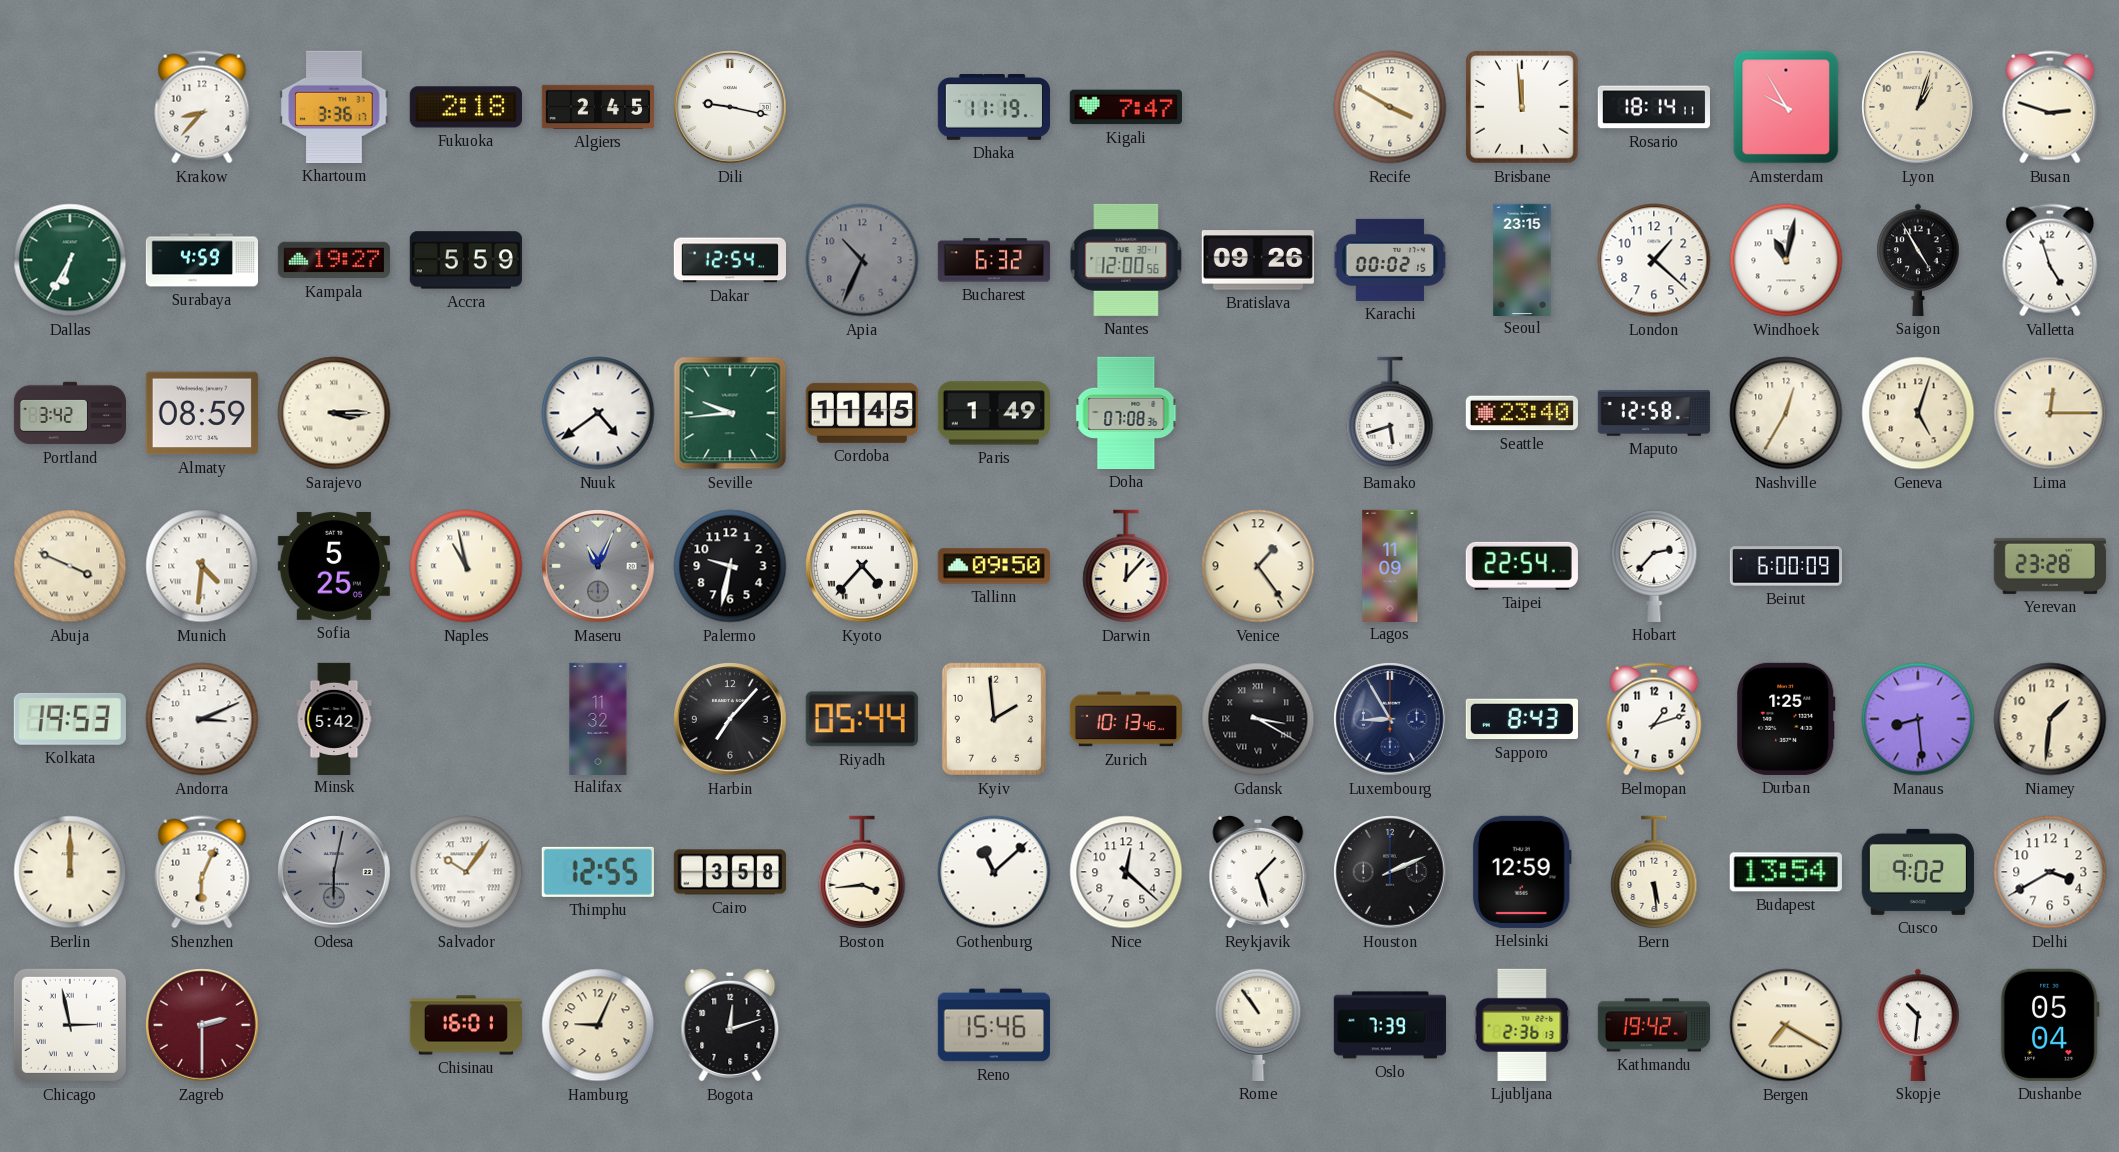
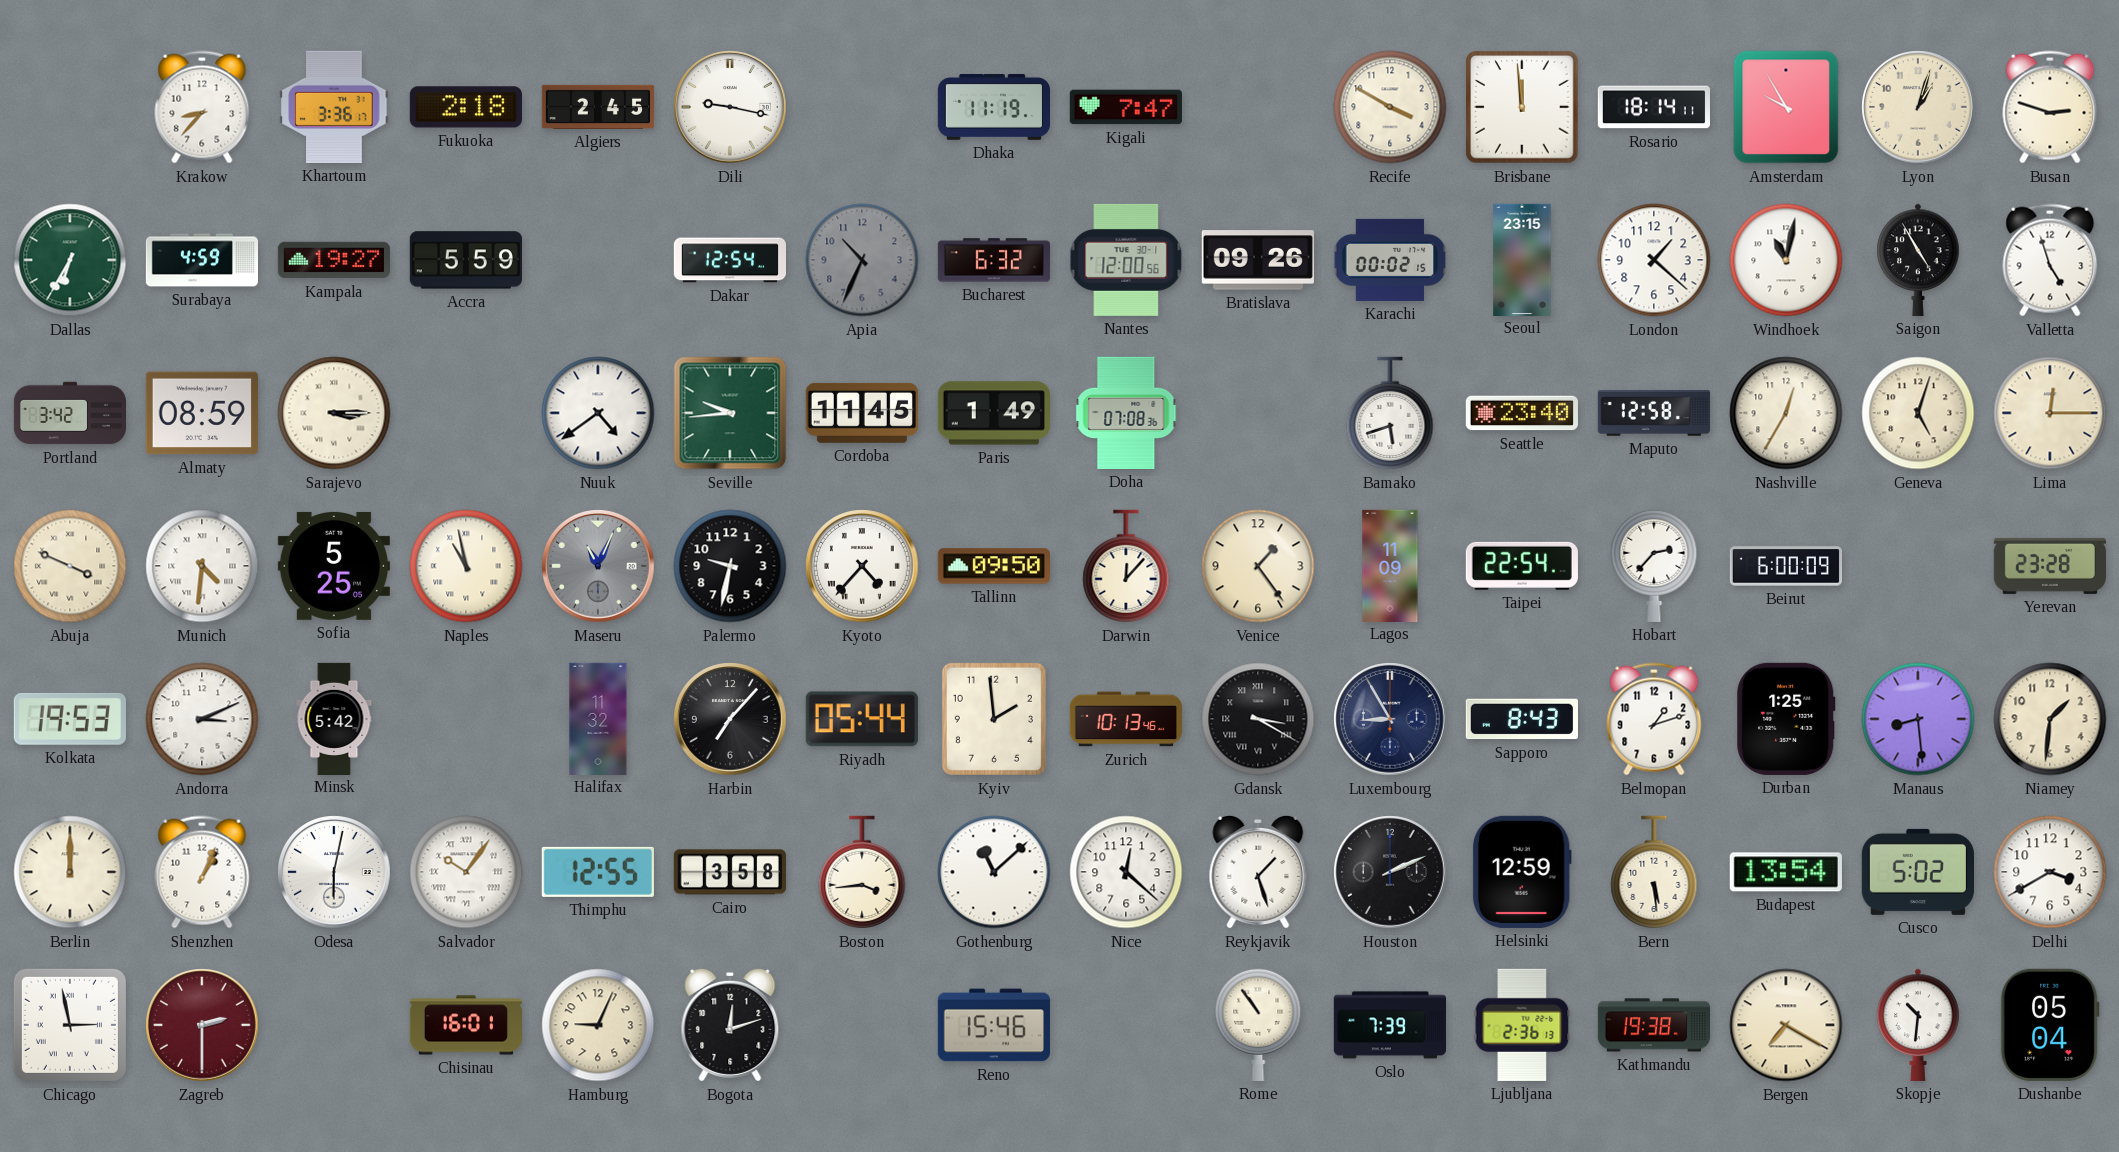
Shenzhen: 6:04 -> 1:04 (202, 872)
Odesa dial: grey -> white (334, 872)
Cusco: 9:02 -> 5:02 (1918, 872)
Kathmandu: 19:42 -> 19:38 (1653, 1025)
